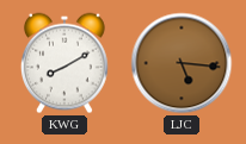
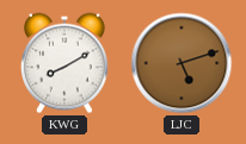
LJC: 5:16 -> 5:12 (182, 63)
